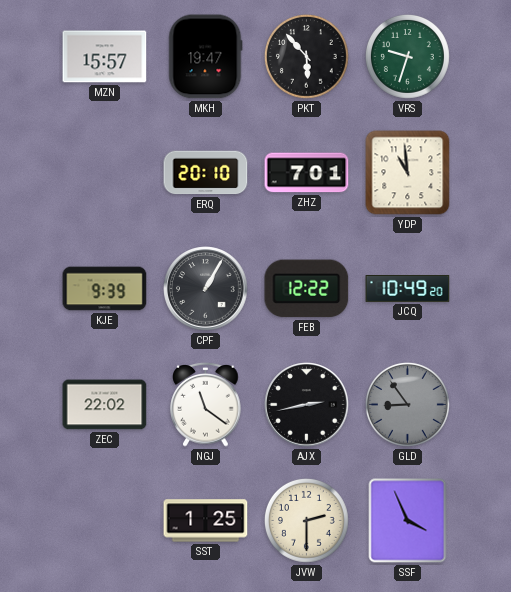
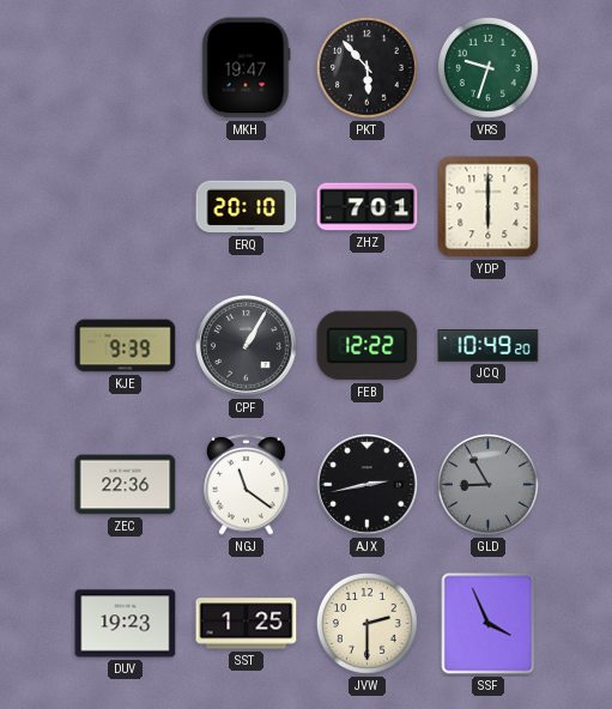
MZN: 15:57 -> none (105, 57)
YDP: 10:59 -> 6:00 (489, 207)
ZEC: 22:02 -> 22:36 (126, 485)
GLD: 8:54 -> 8:55 (487, 484)
DUV: none -> 19:23 (126, 624)
